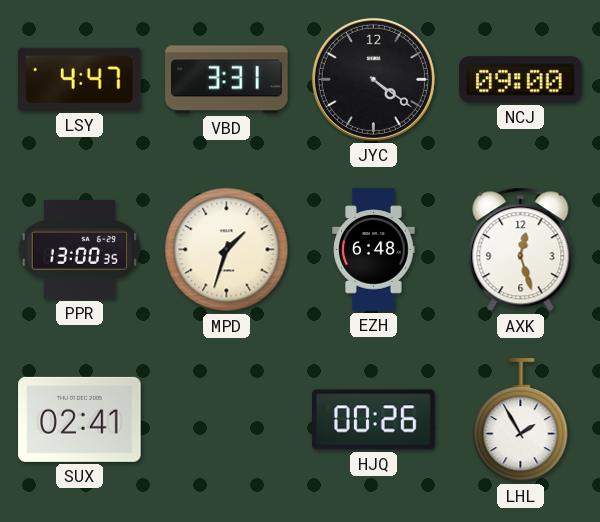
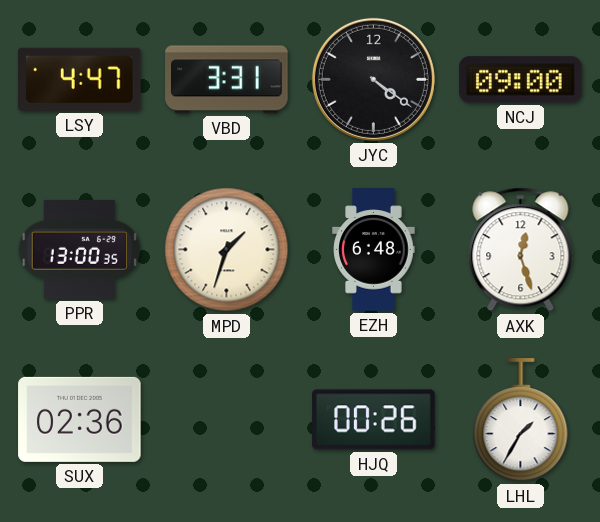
SUX: 02:41 -> 02:36 (80, 419)
LHL: 1:55 -> 1:35 (521, 420)
